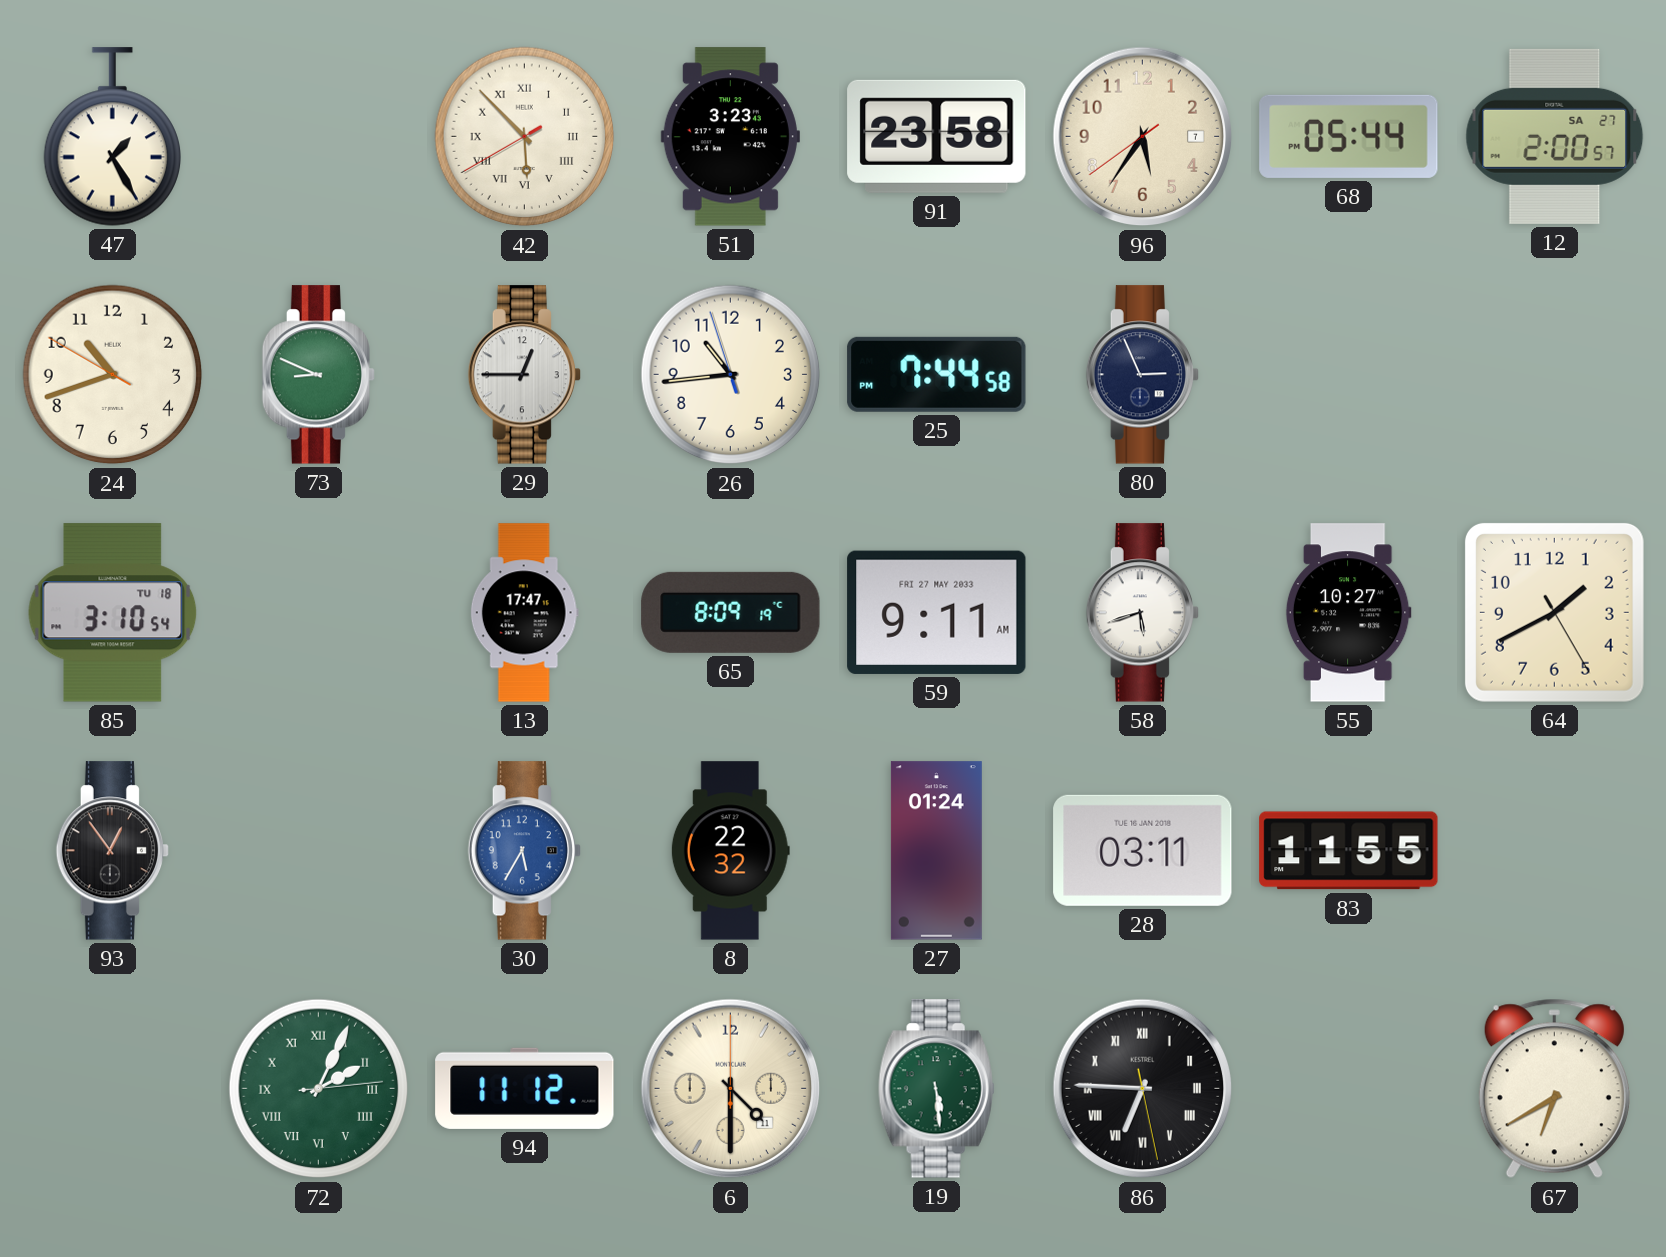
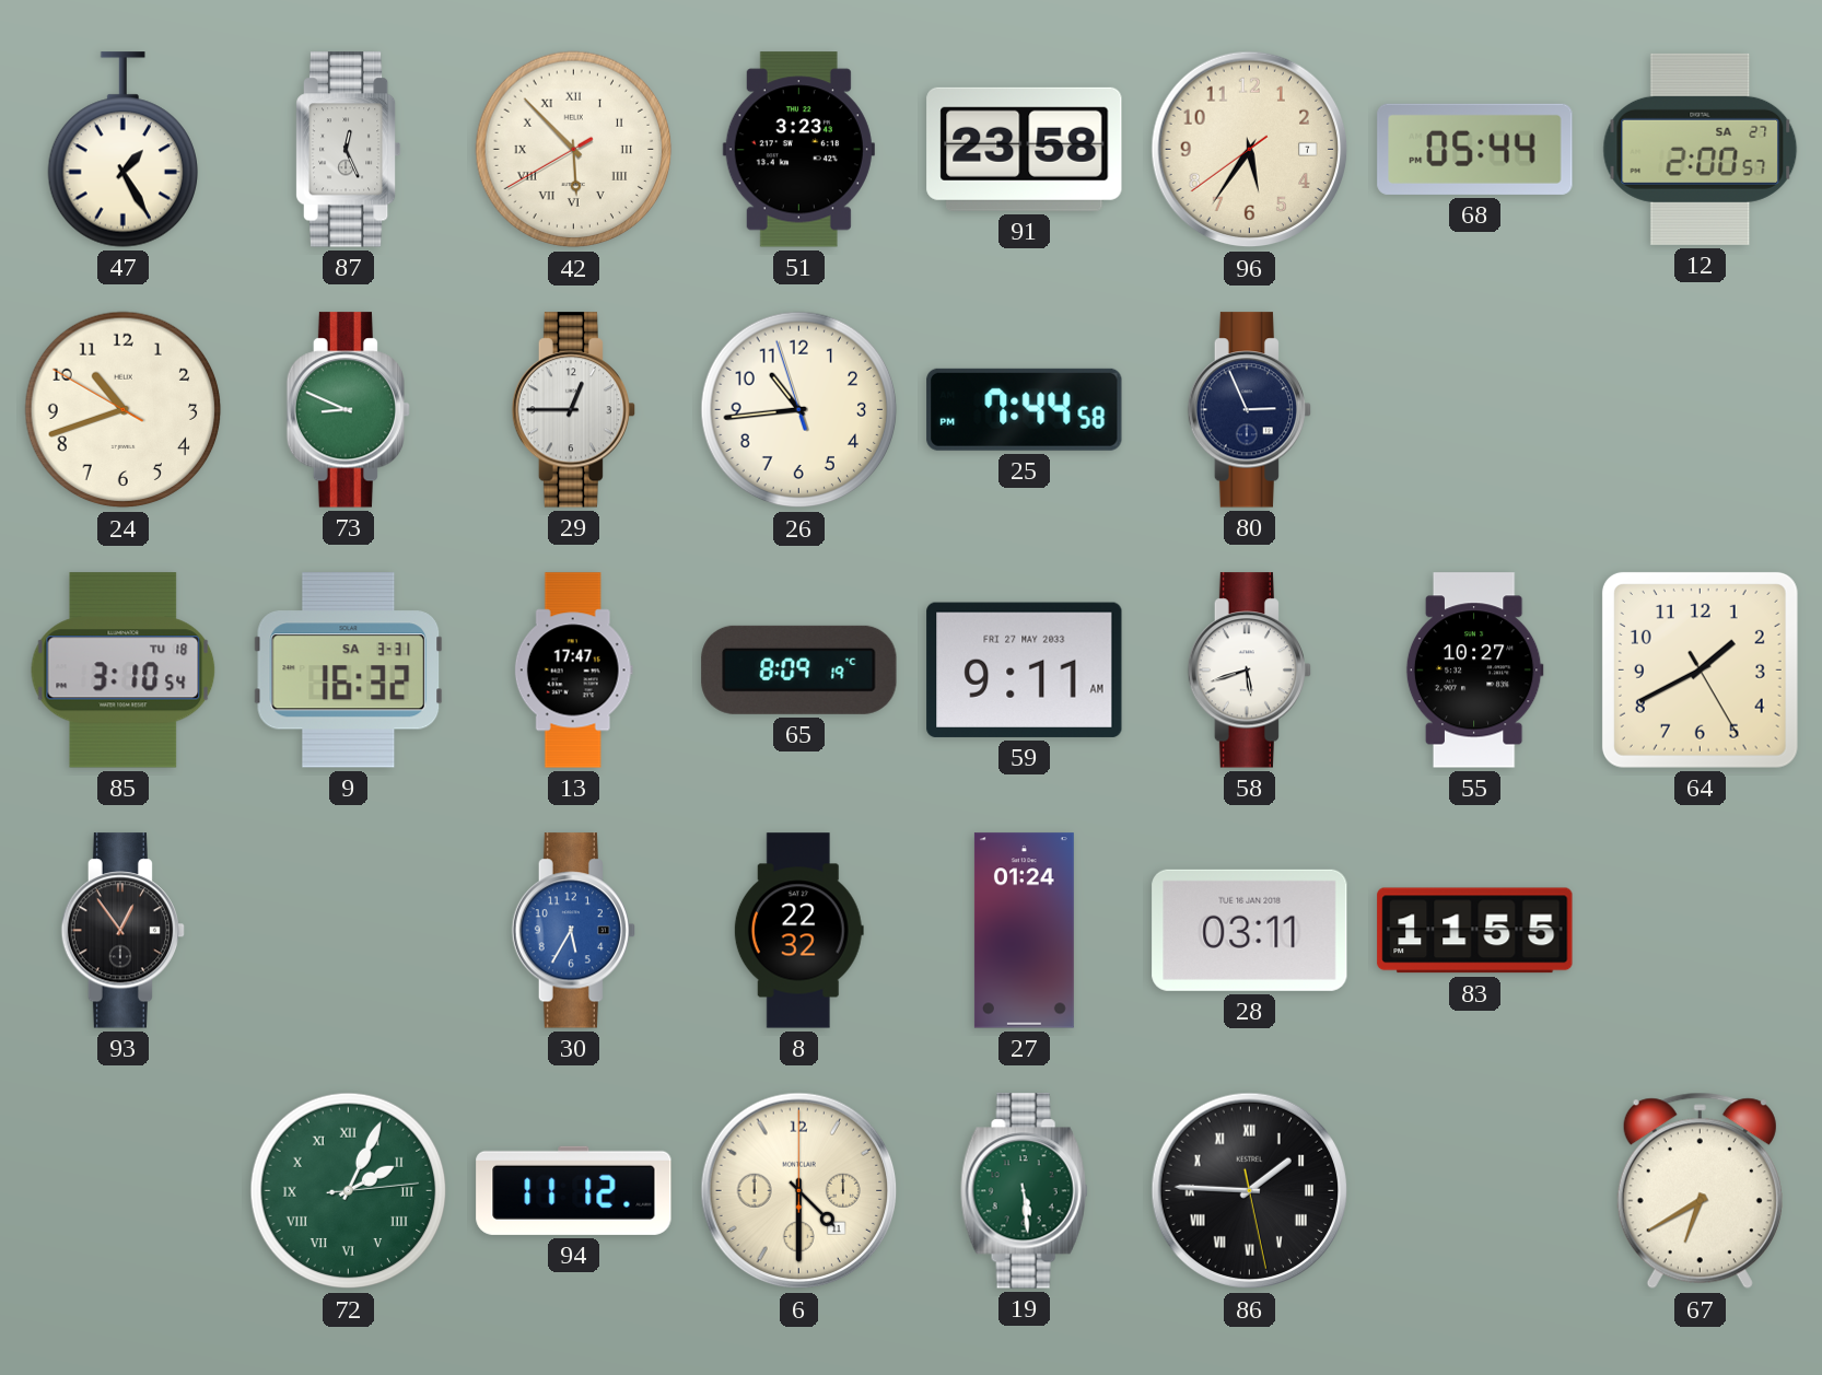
87: none -> 12:26 (348, 150)
9: none -> 16:32 (349, 671)
86: 6:45 -> 1:45 (1250, 1191)
